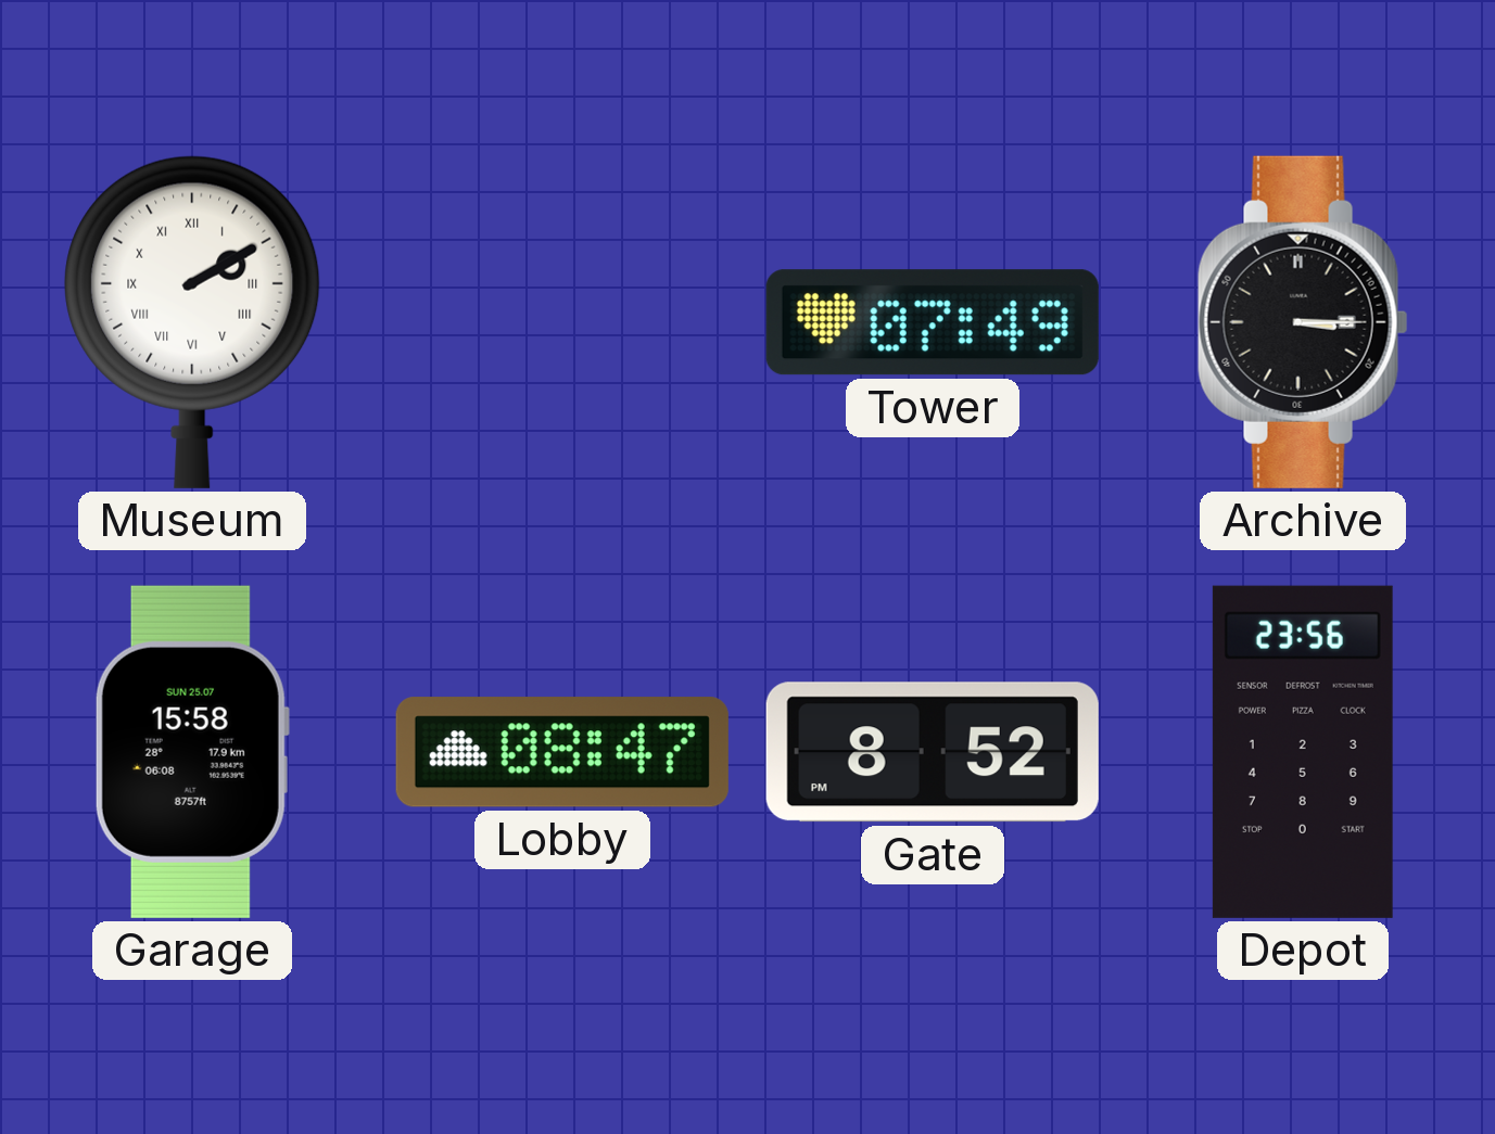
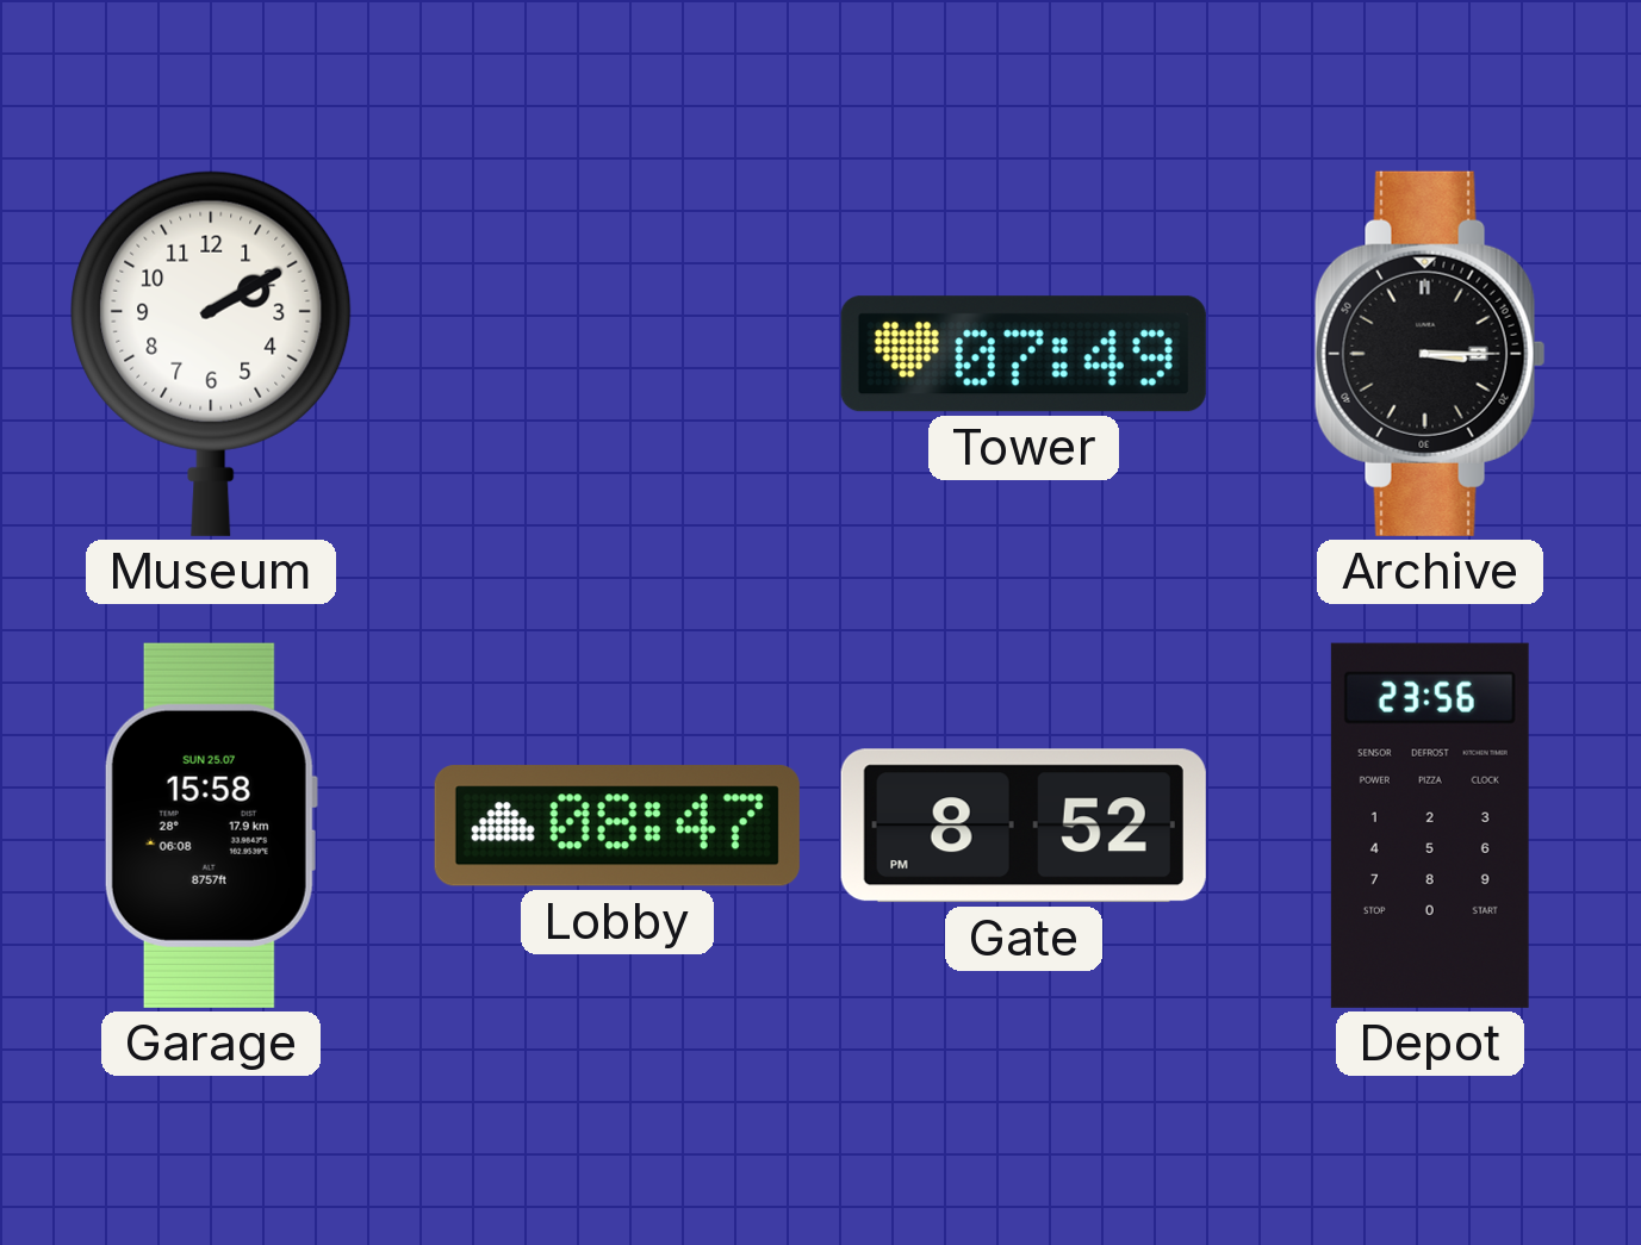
Museum numerals: Roman -> Arabic (211, 354)
